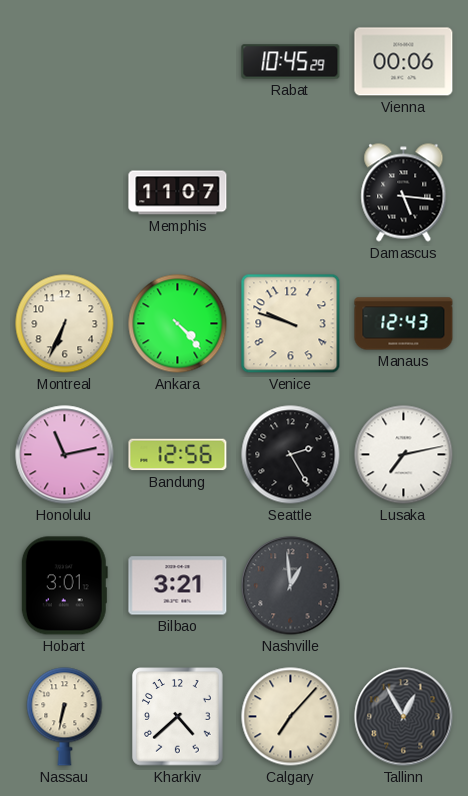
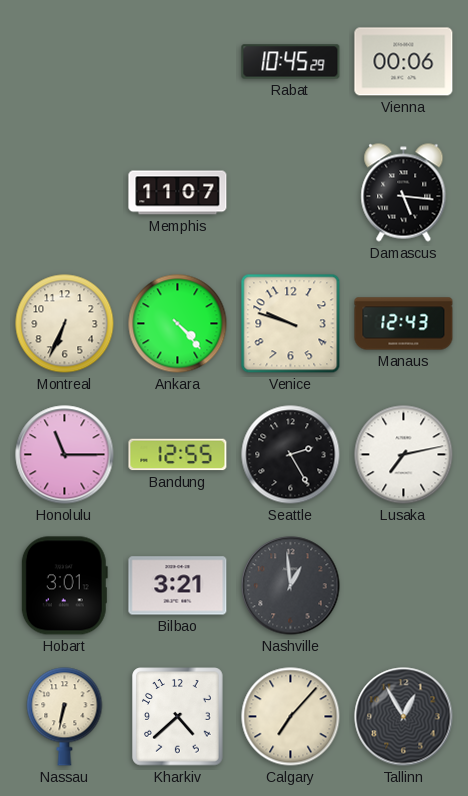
Honolulu: 11:13 -> 11:15 (65, 455)
Bandung: 12:56 -> 12:55 (178, 455)
